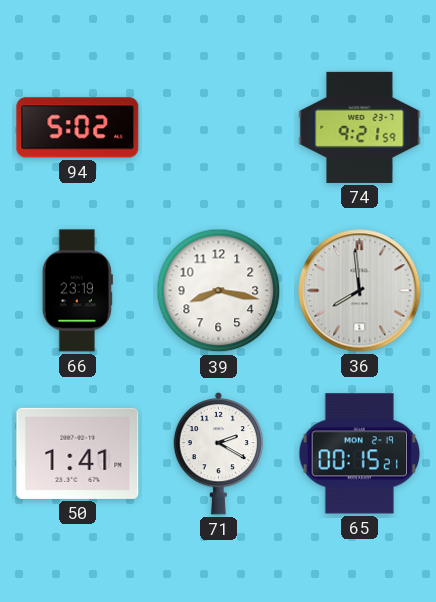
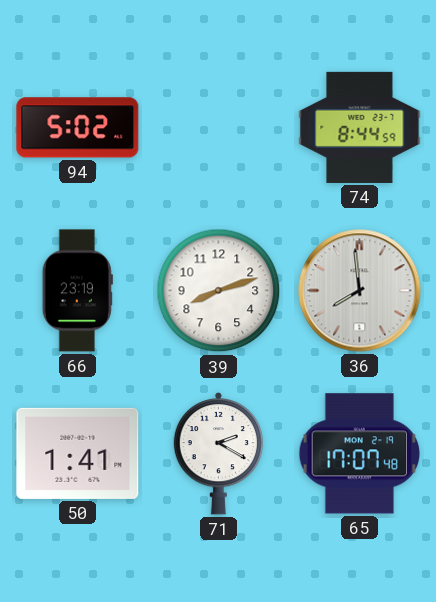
74: 9:21 -> 8:44 (360, 127)
39: 8:17 -> 8:12 (219, 291)
65: 00:15 -> 17:07 (360, 454)
